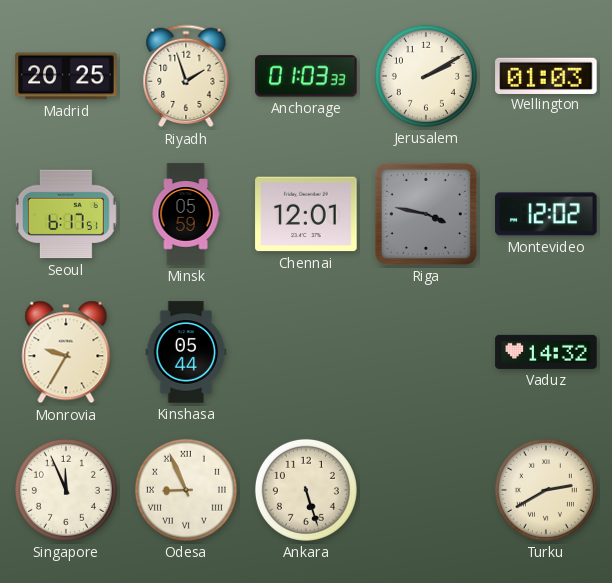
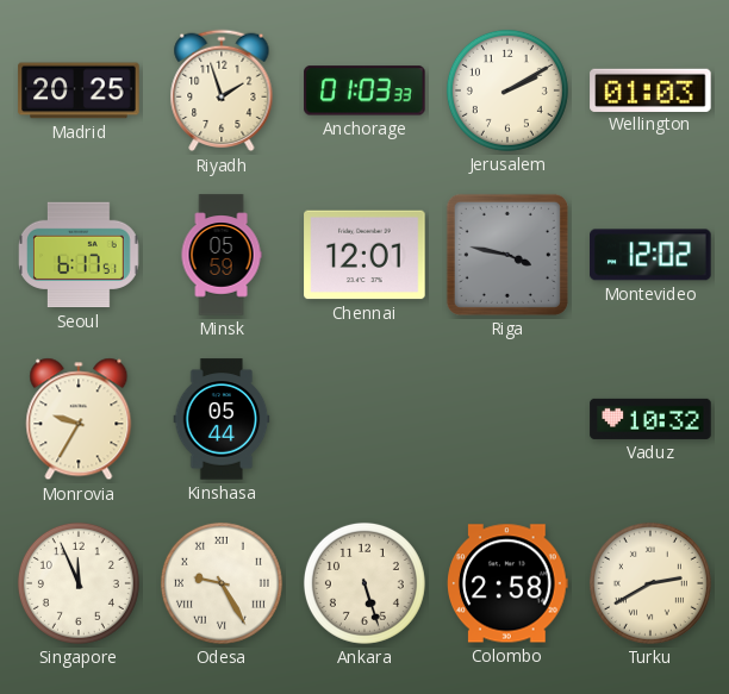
Vaduz: 14:32 -> 10:32 (650, 419)
Odesa: 8:56 -> 9:25 (222, 583)
Colombo: none -> 2:58 (509, 583)
